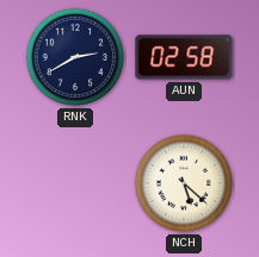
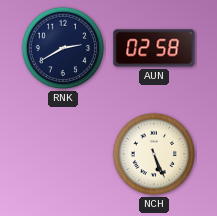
NCH: 5:22 -> 5:26 (154, 154)
